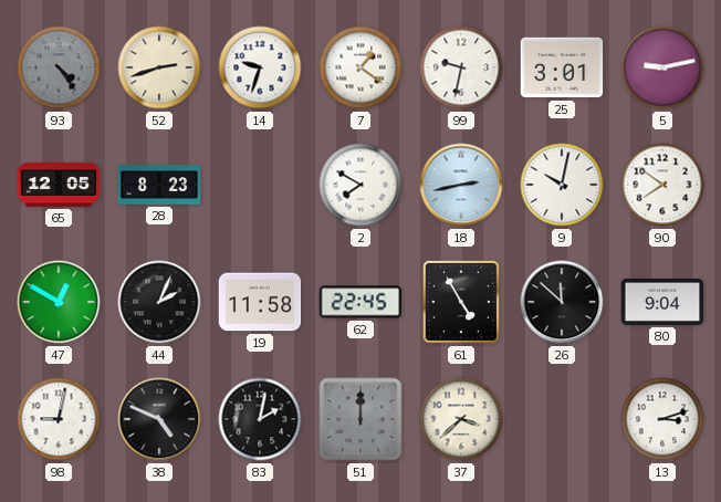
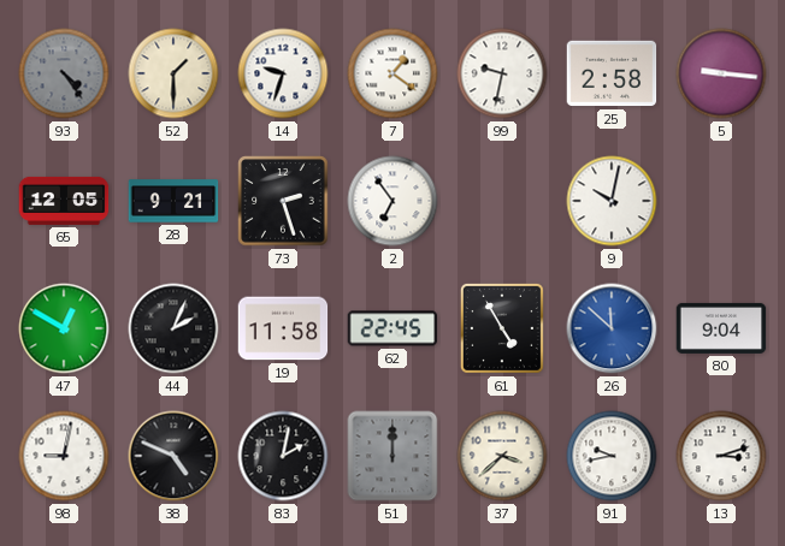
52: 2:42 -> 1:30 (173, 73)
25: 3:01 -> 2:58 (612, 73)
5: 9:13 -> 9:16 (721, 73)
28: 8:23 -> 9:21 (173, 201)
73: none -> 2:27 (283, 201)
2: 7:50 -> 6:54 (392, 201)
18: 2:43 -> none (461, 185)
90: 7:51 -> none (662, 185)
26 dial: black -> blue (612, 328)
91: none -> 9:43 (612, 456)
